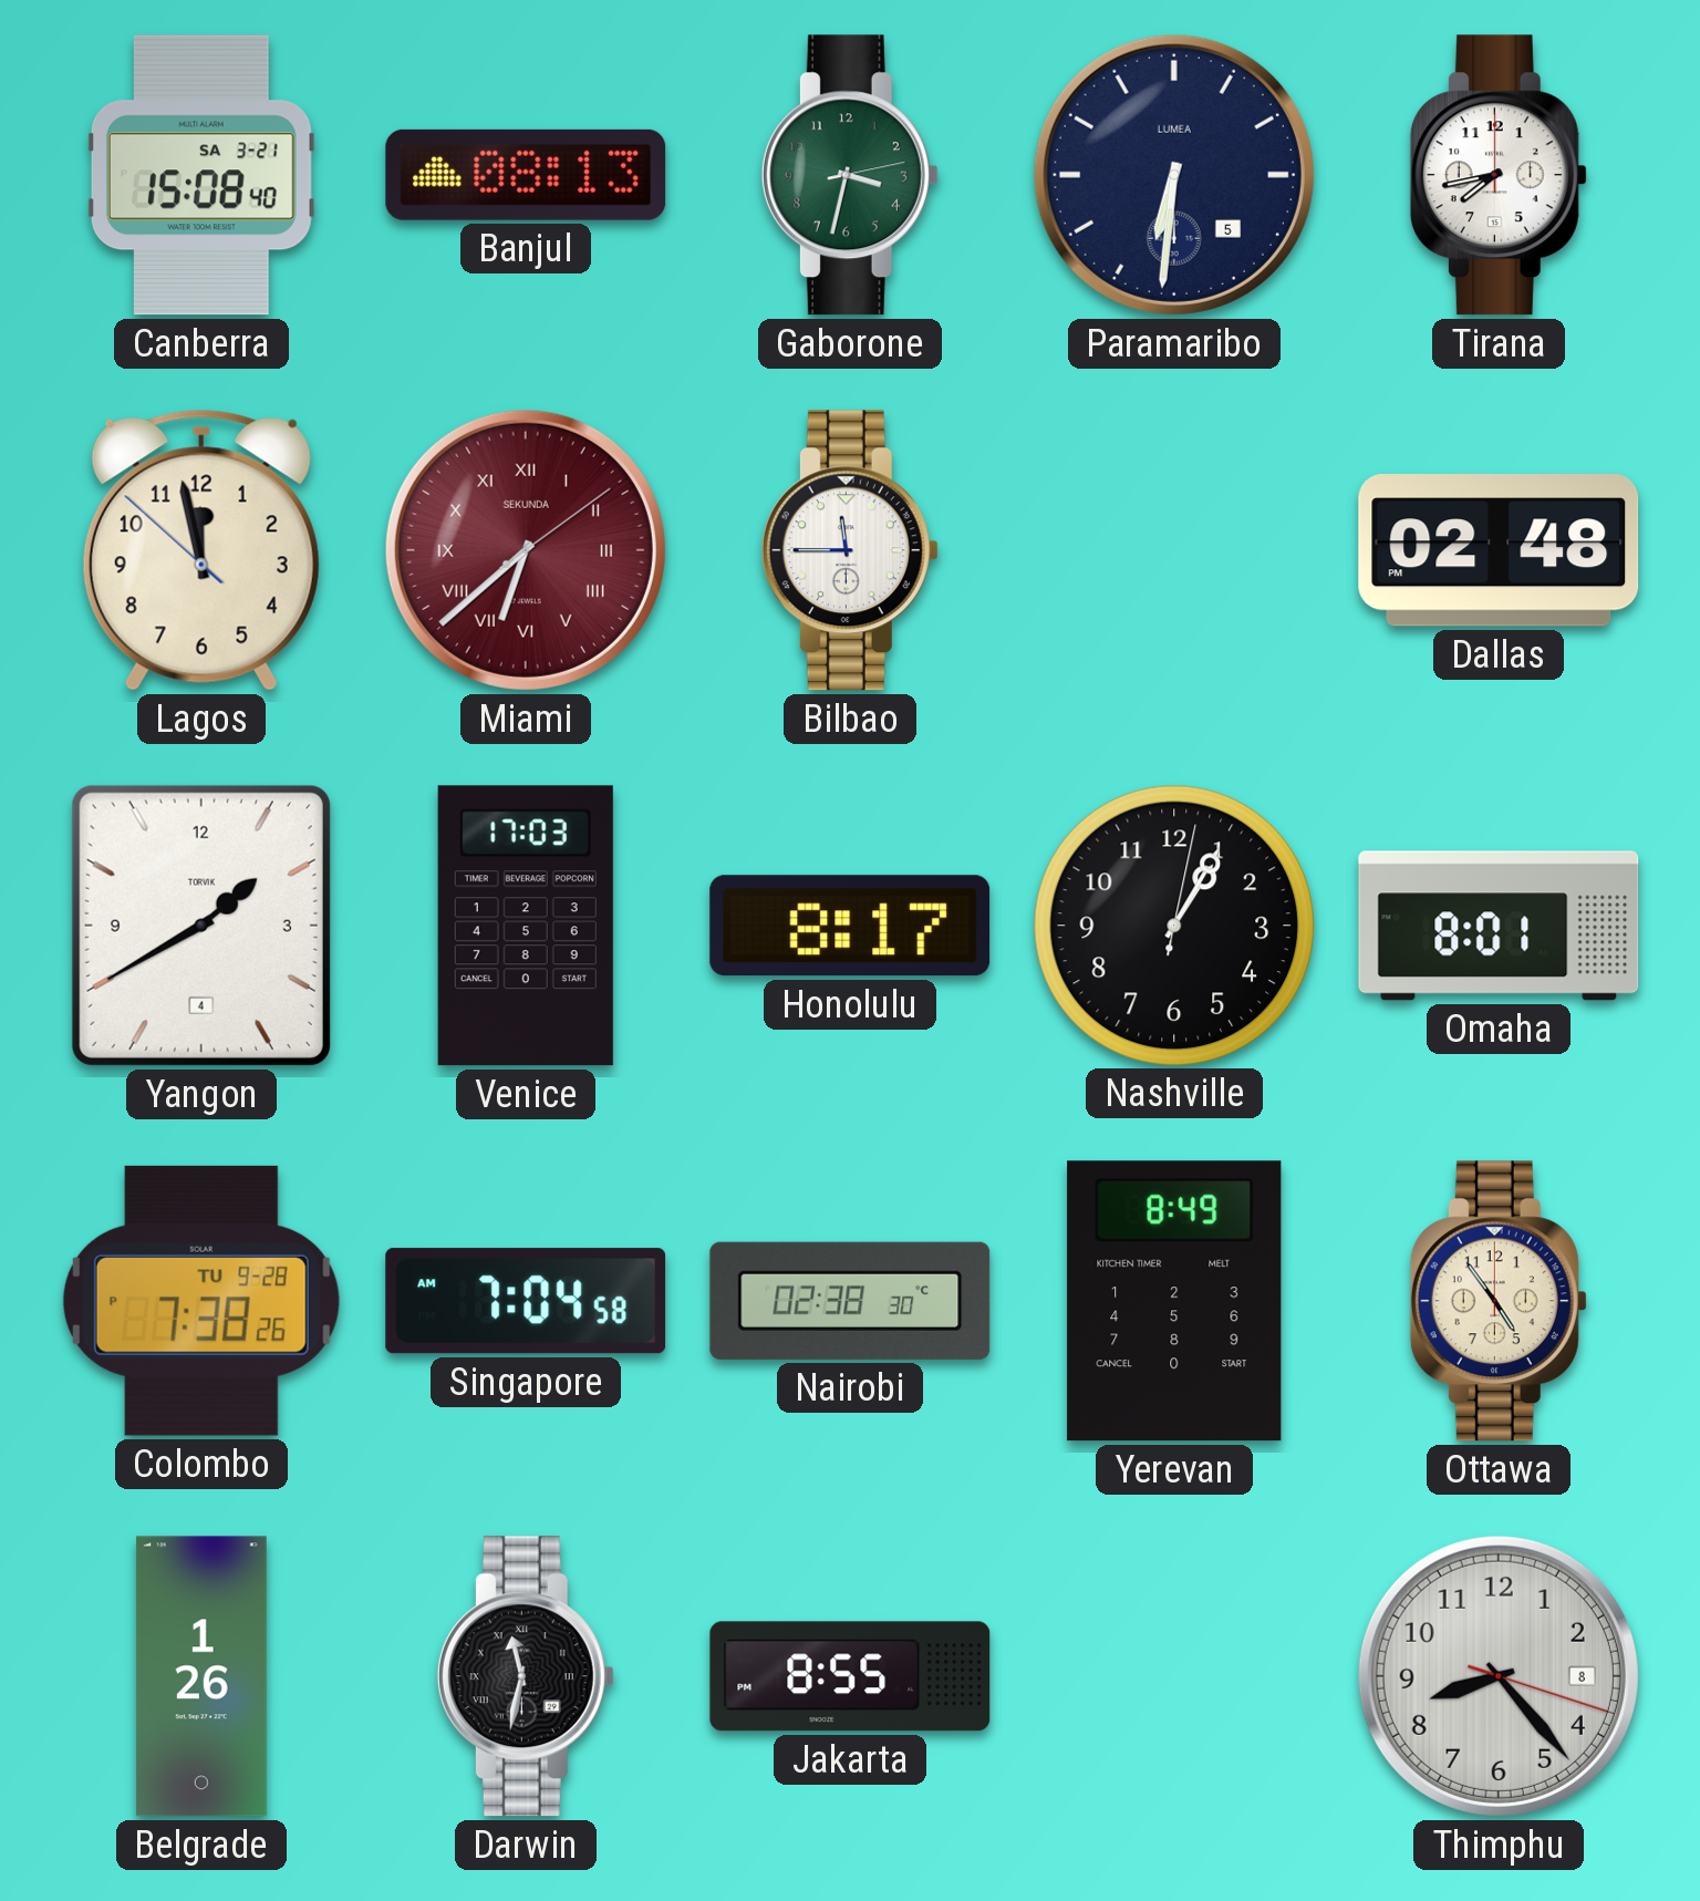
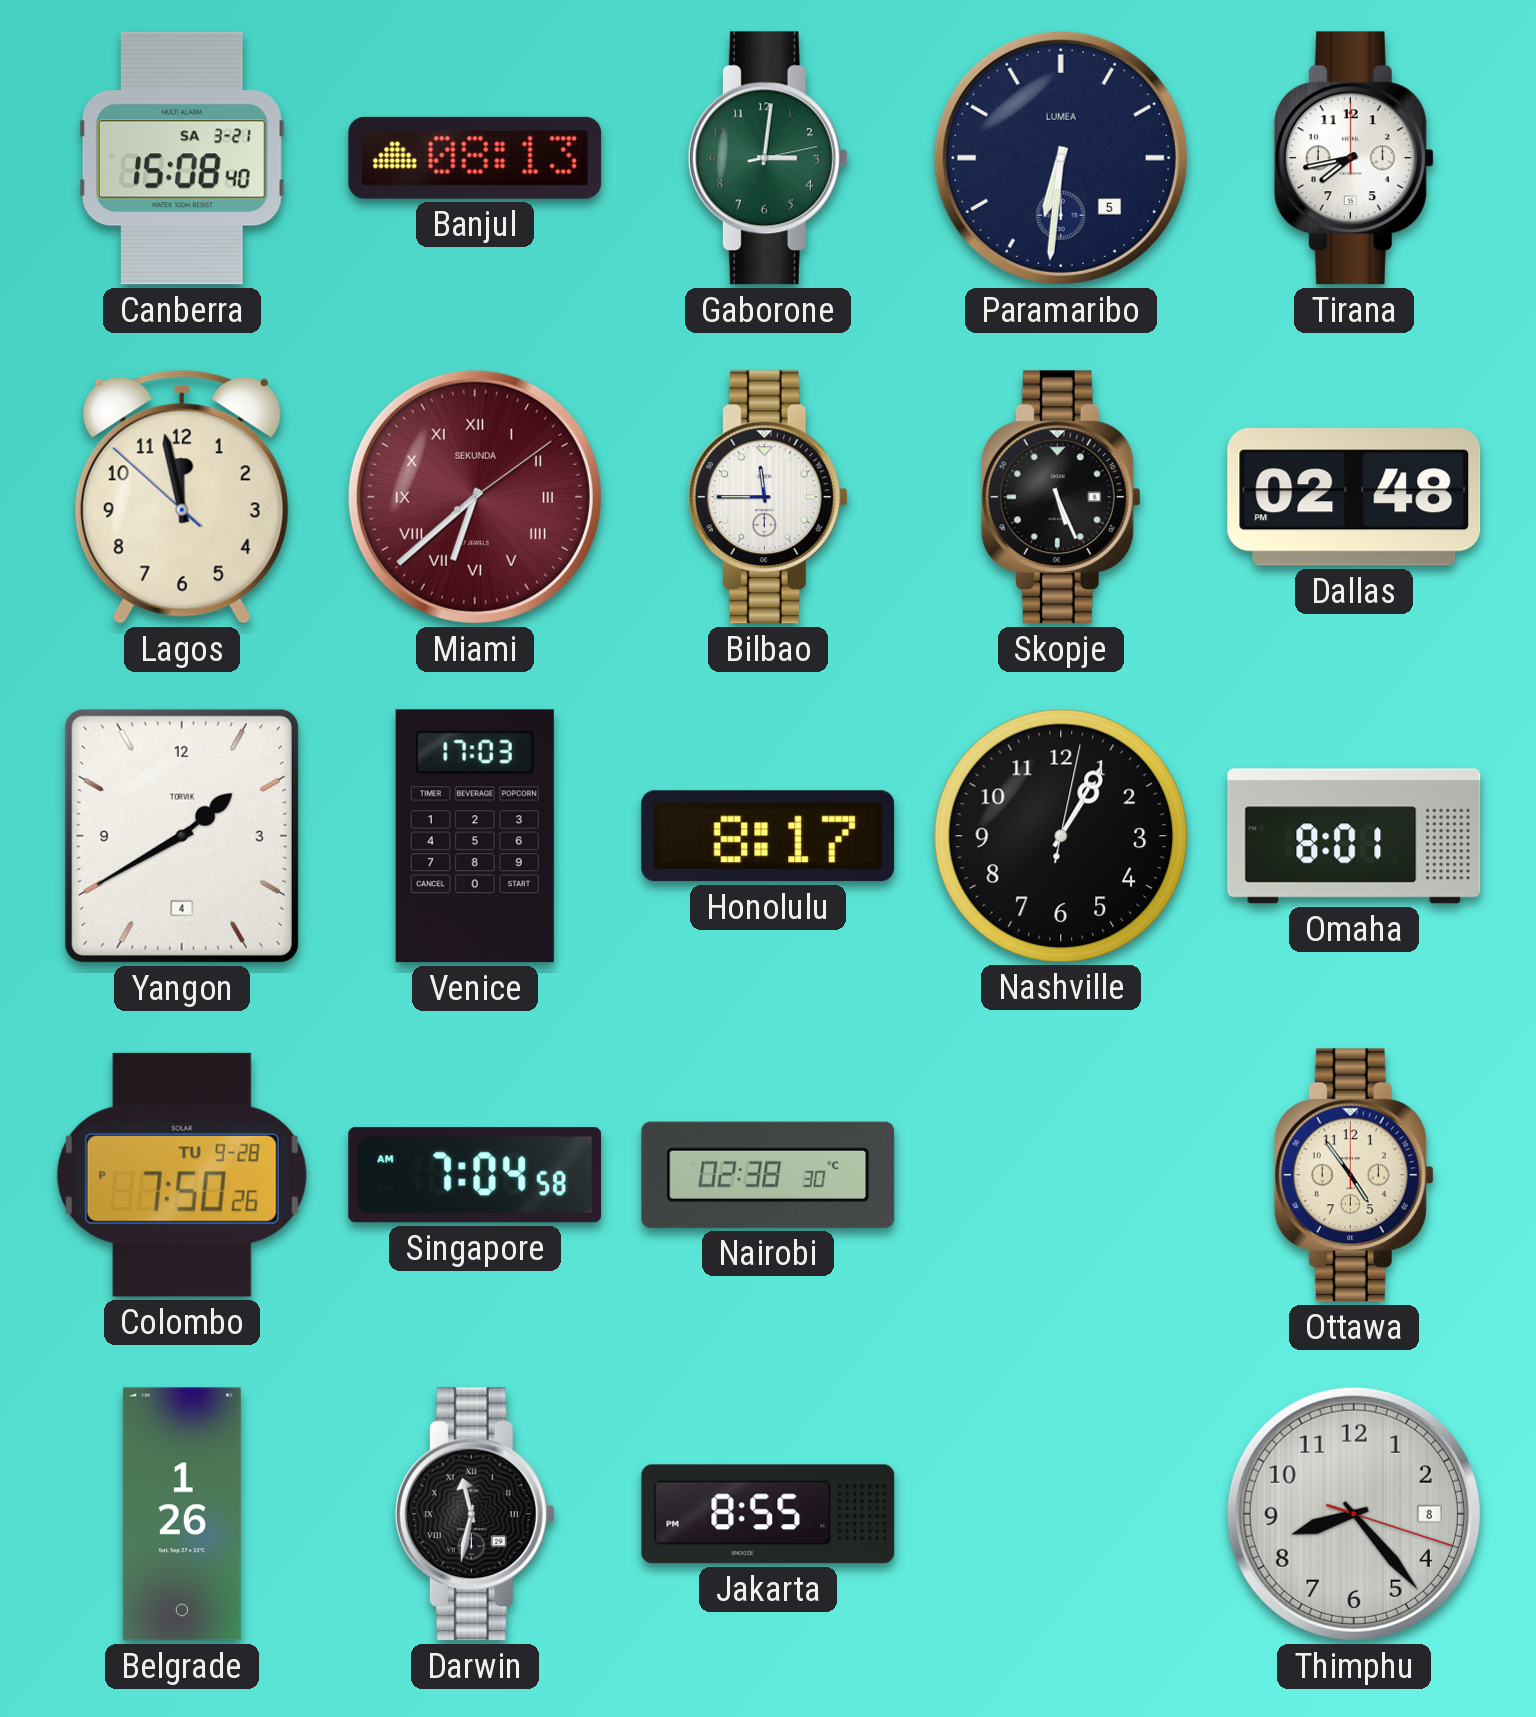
Gaborone: 3:32 -> 3:01 (768, 158)
Skopje: none -> 5:26 (1061, 497)
Colombo: 7:38 -> 7:50 (182, 1175)
Yerevan: 8:49 -> none (1174, 1301)
